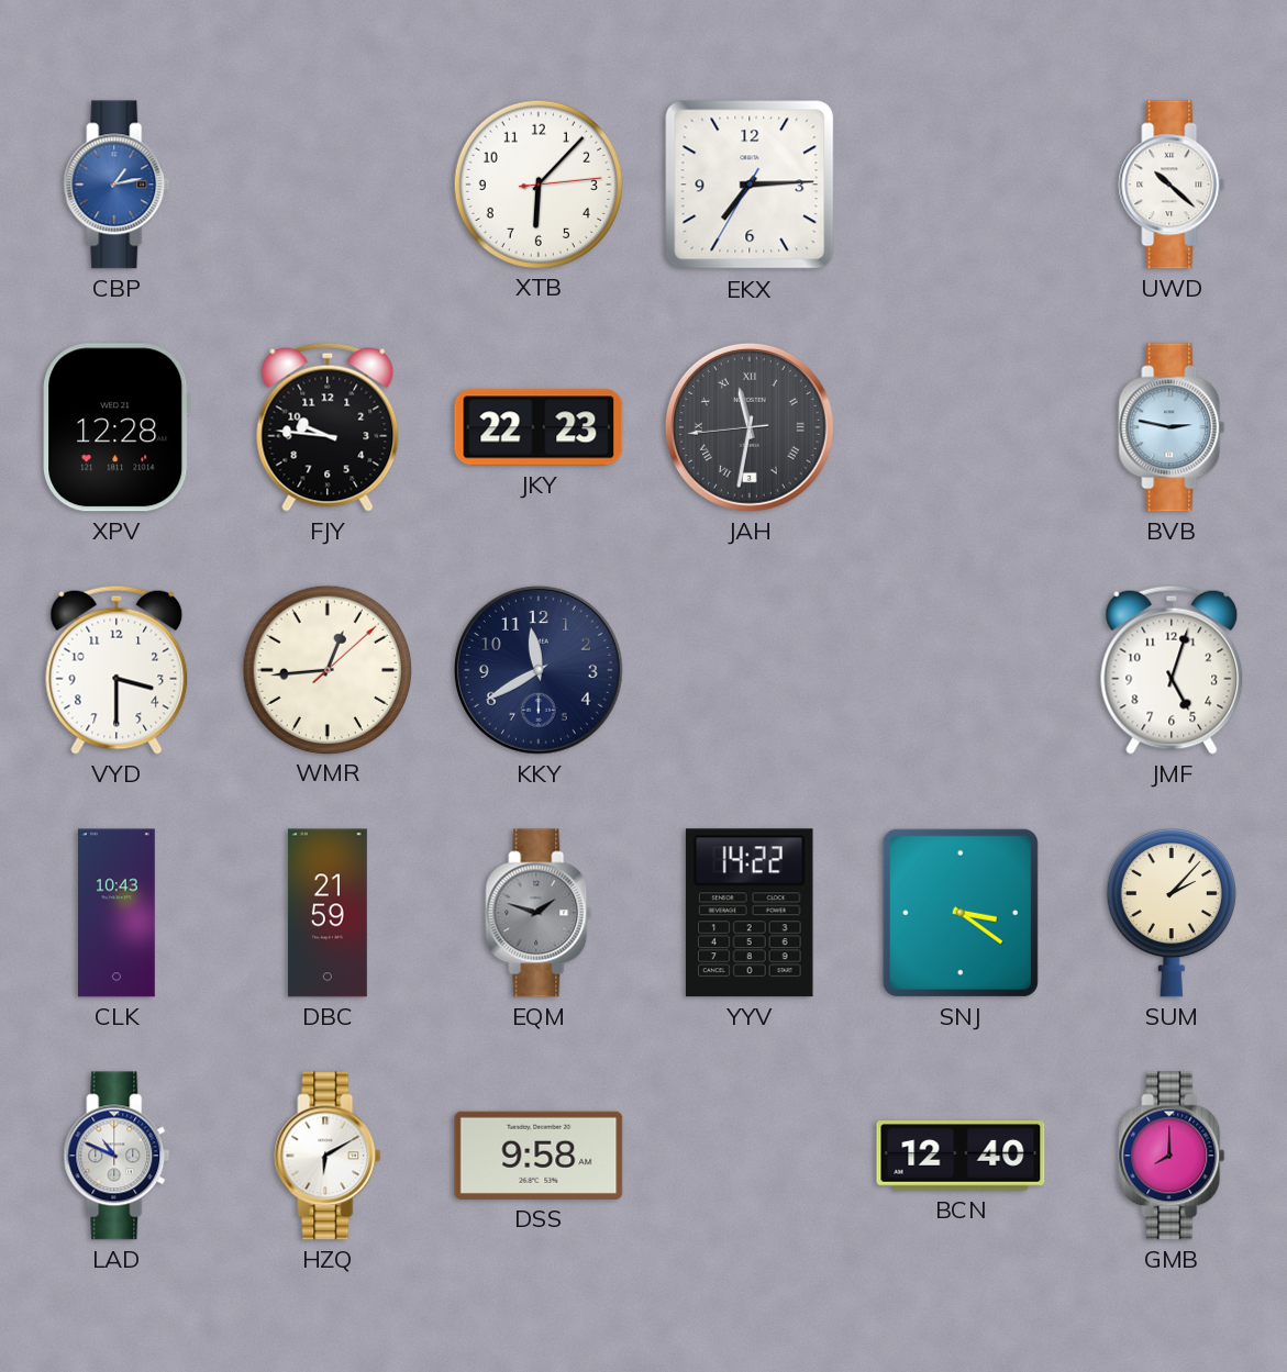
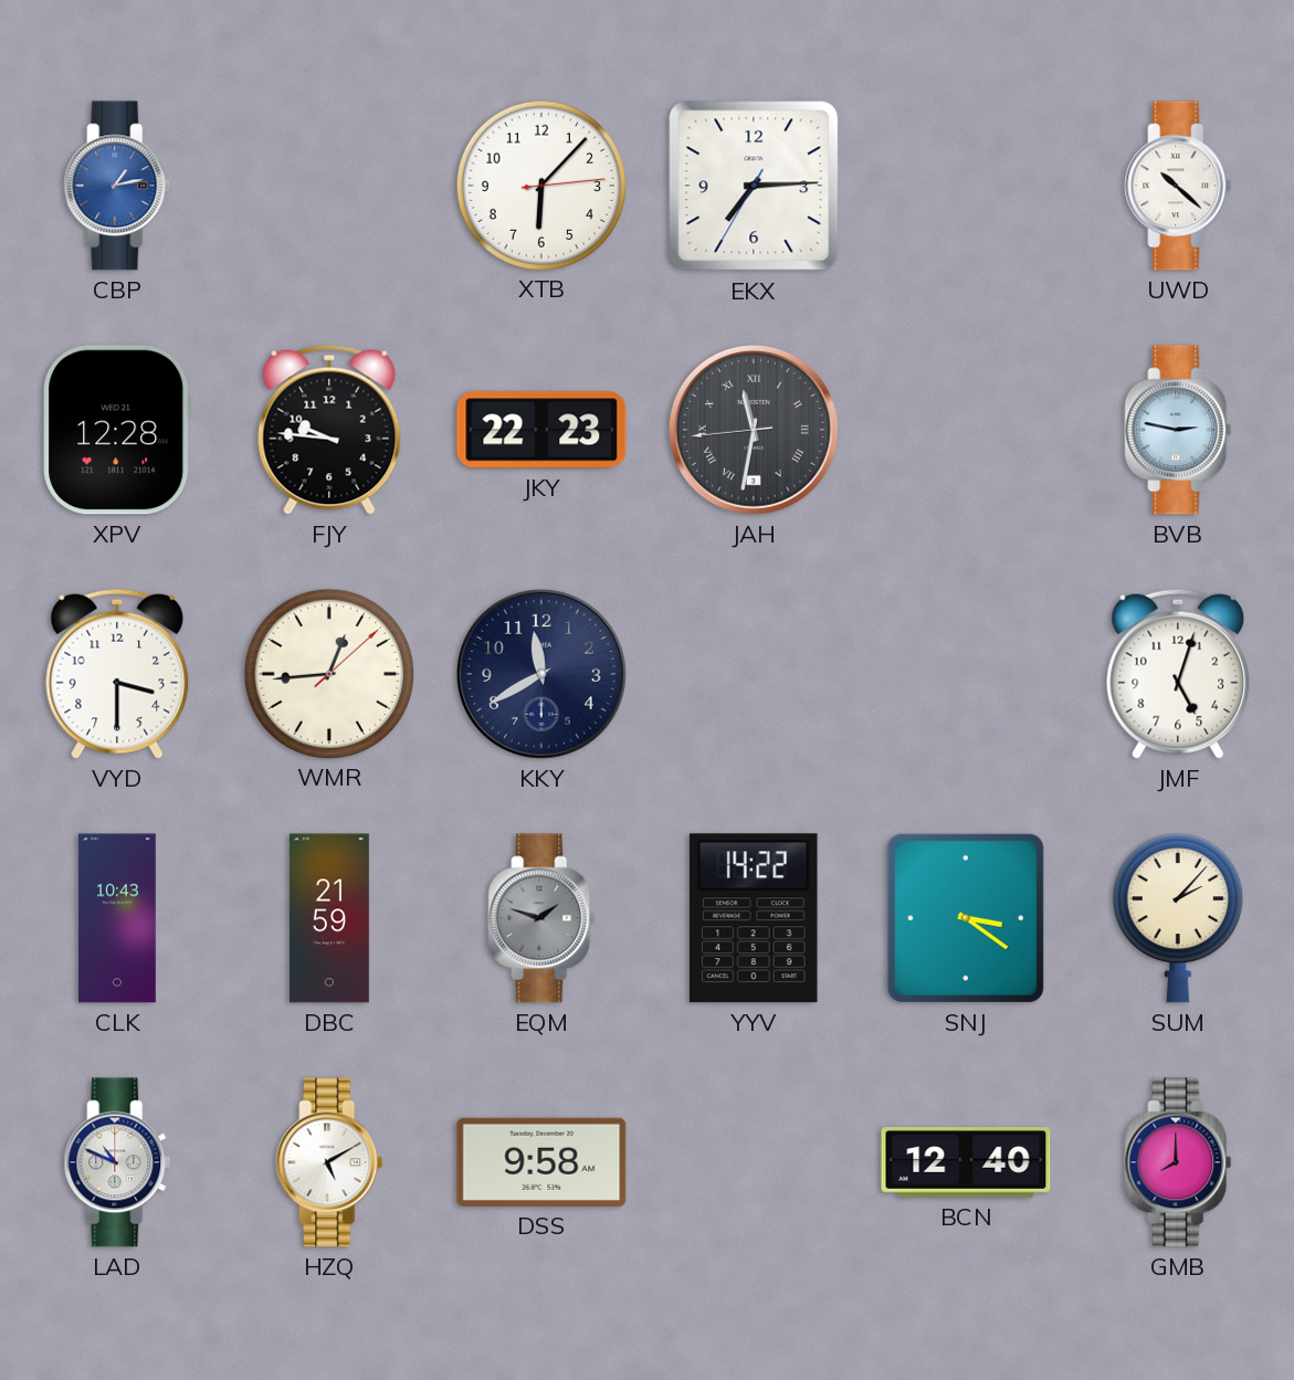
HZQ: 6:10 -> 5:10 (329, 1162)
